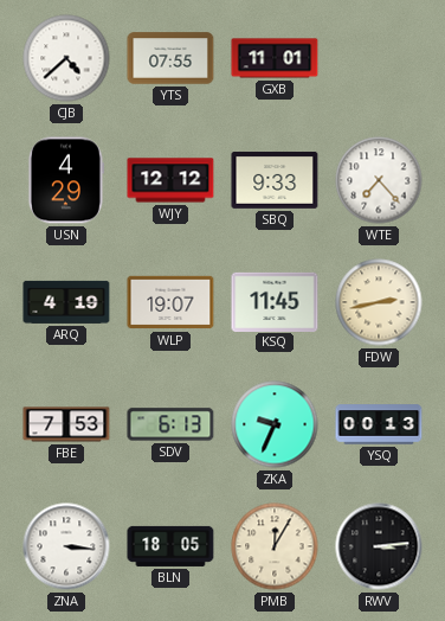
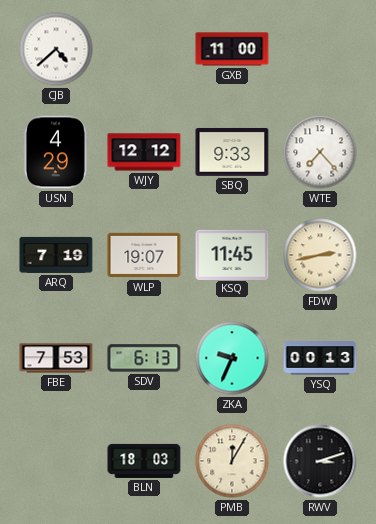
YTS: 07:55 -> none (170, 58)
GXB: 11:01 -> 11:00 (232, 49)
ARQ: 4:19 -> 7:19 (56, 255)
ZNA: 3:16 -> none (66, 546)
BLN: 18:05 -> 18:03 (144, 461)
RWV: 3:14 -> 3:12 (320, 461)
